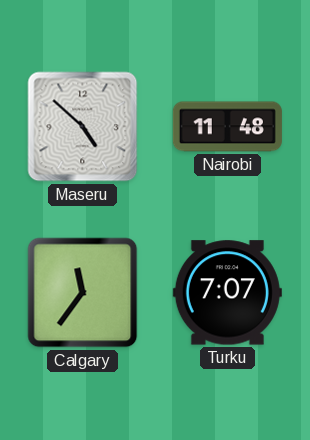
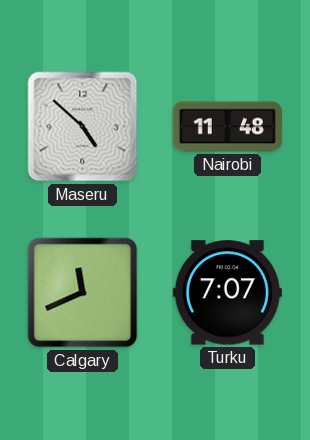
Calgary: 11:36 -> 11:41 (83, 293)
